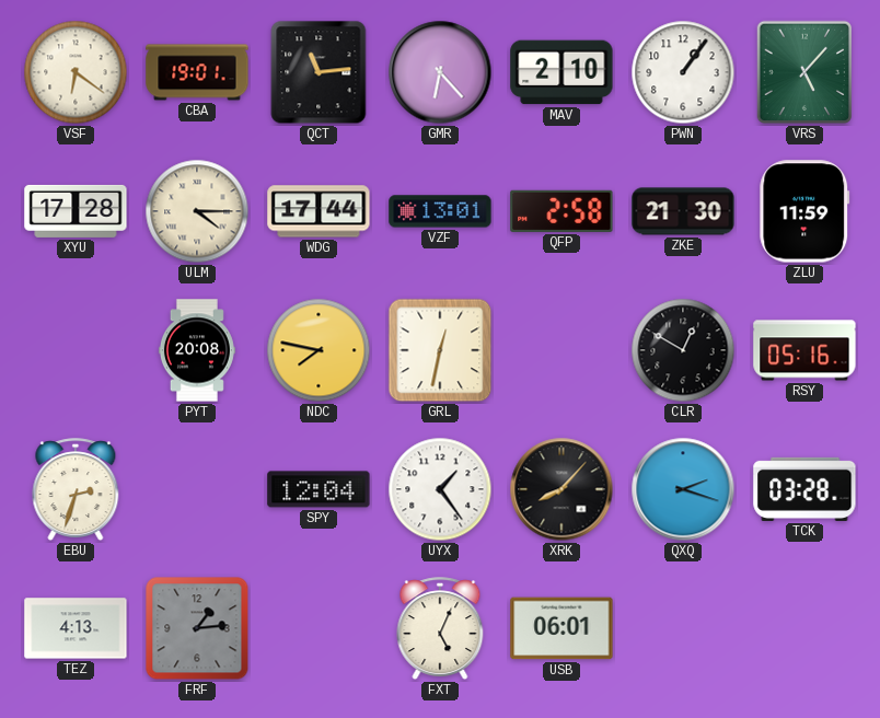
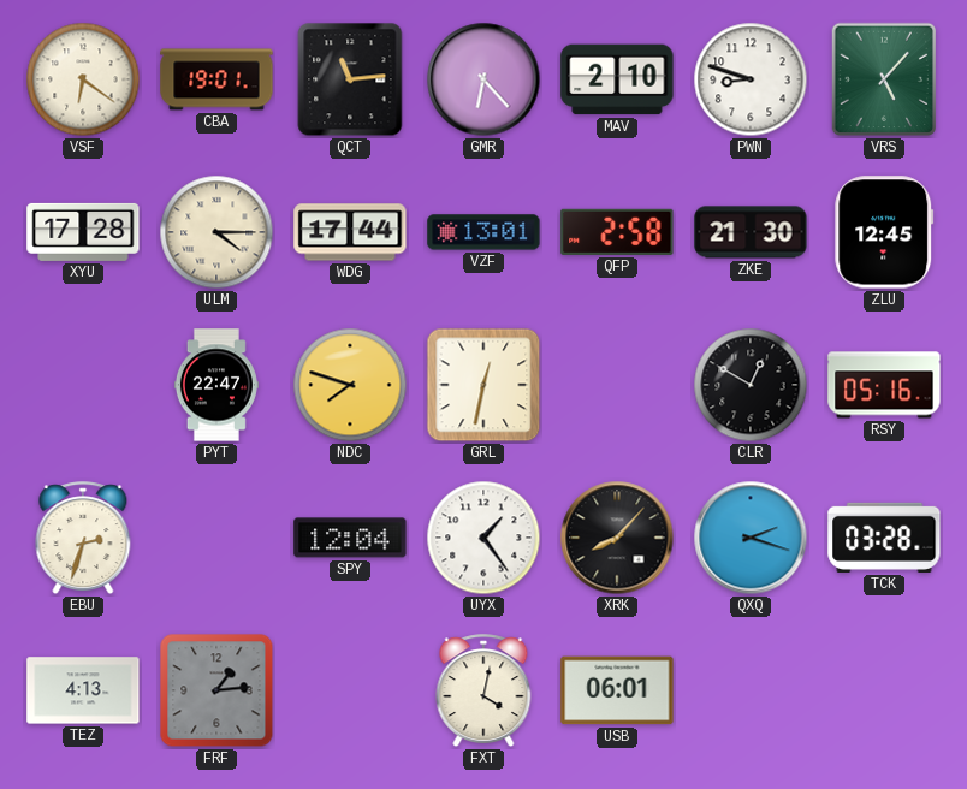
PWN: 1:06 -> 8:48 (751, 79)
ZLU: 11:59 -> 12:45 (884, 232)
PYT: 20:08 -> 22:47 (216, 385)
NDC: 7:47 -> 7:48 (350, 385)
FXT: 5:04 -> 4:02 (483, 692)
